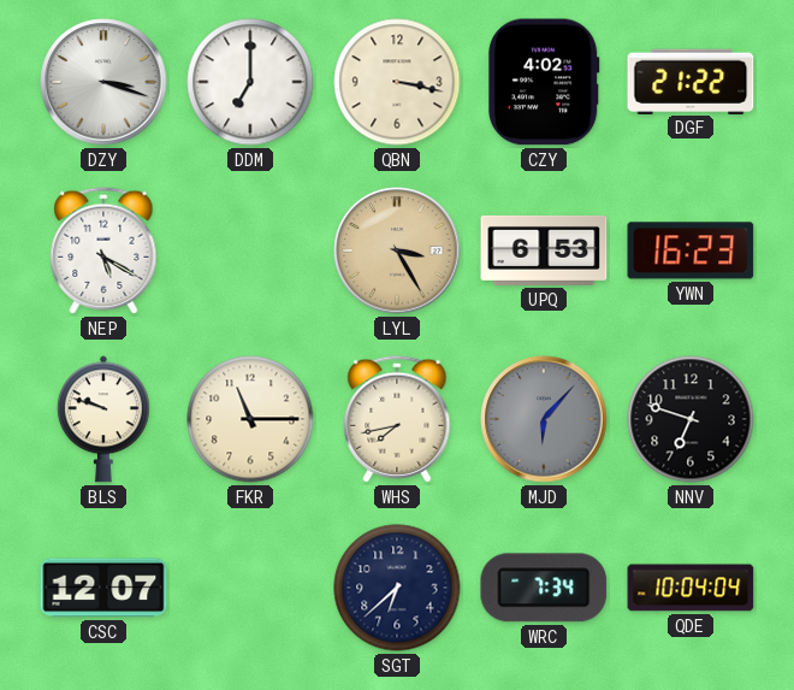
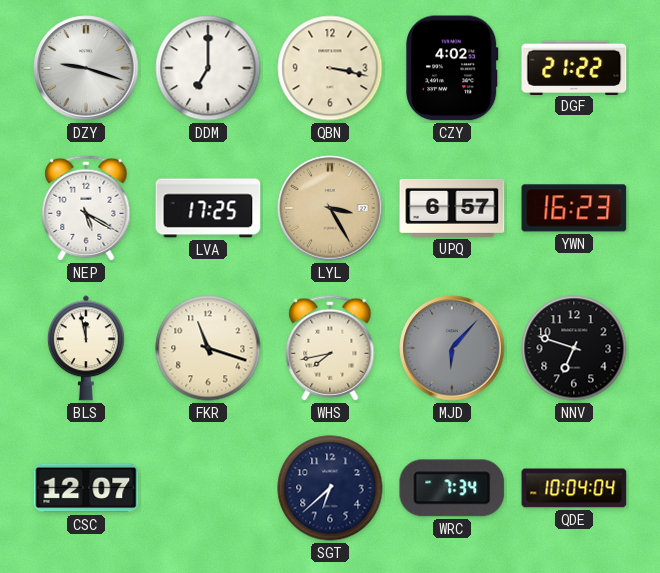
DZY: 3:18 -> 9:18 (86, 68)
LVA: none -> 17:25 (208, 208)
UPQ: 6:53 -> 6:57 (452, 208)
BLS: 9:48 -> 11:58 (86, 348)
FKR: 11:15 -> 11:18 (208, 348)
